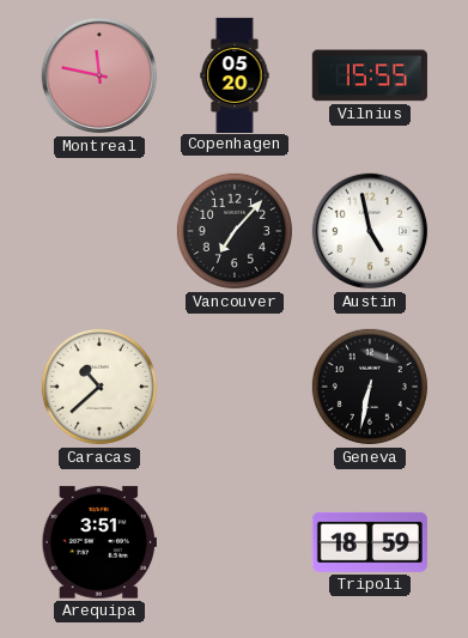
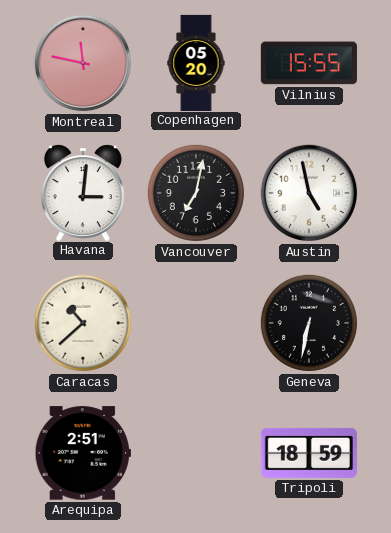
Havana: none -> 3:01 (83, 192)
Vancouver: 7:07 -> 7:02 (196, 193)
Arequipa: 3:51 -> 2:51 (83, 453)
